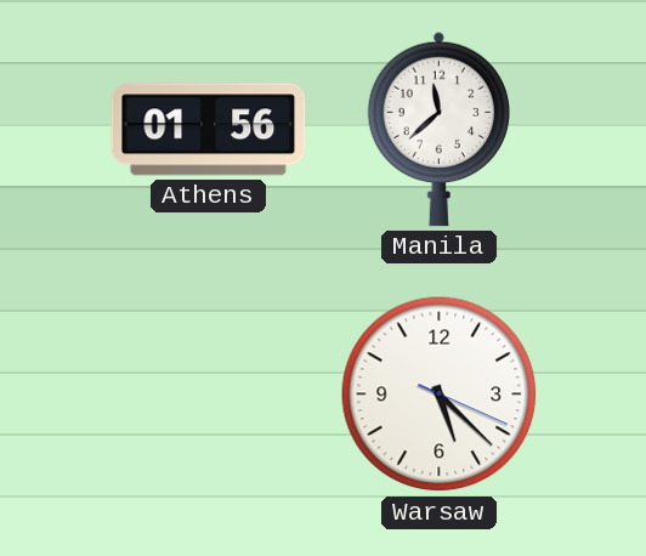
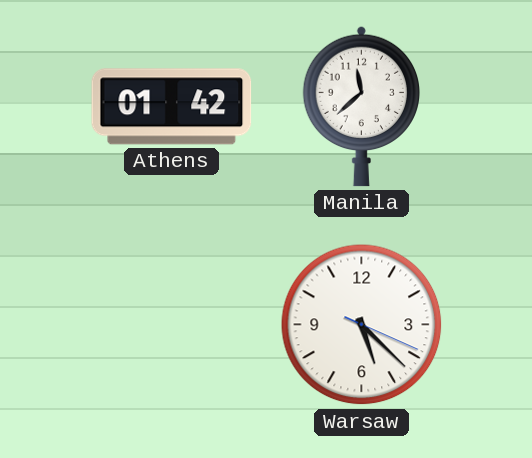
Athens: 01:56 -> 01:42 (172, 107)
